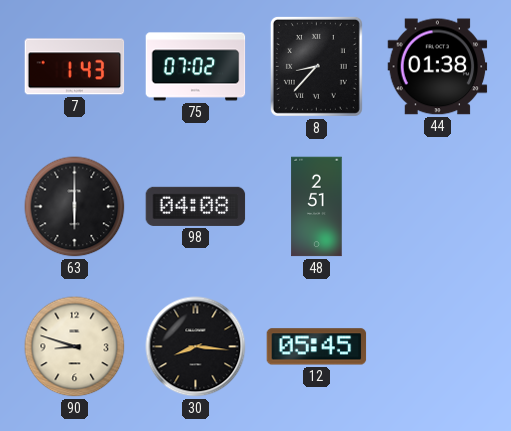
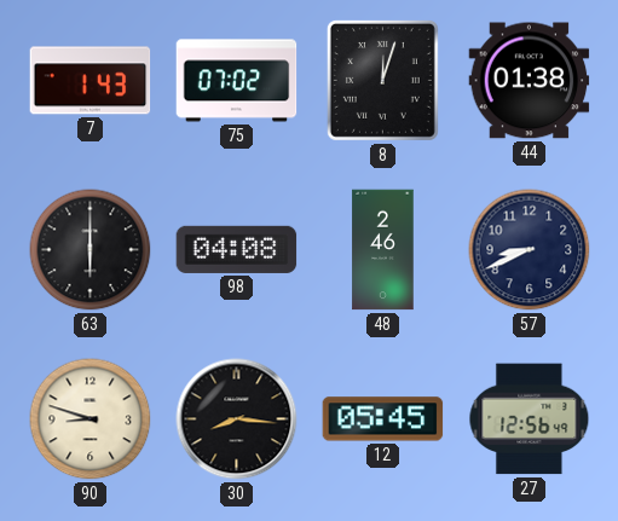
8: 8:37 -> 12:03 (382, 80)
48: 2:51 -> 2:46 (383, 250)
57: none -> 8:41 (530, 250)
27: none -> 12:56 (530, 419)
